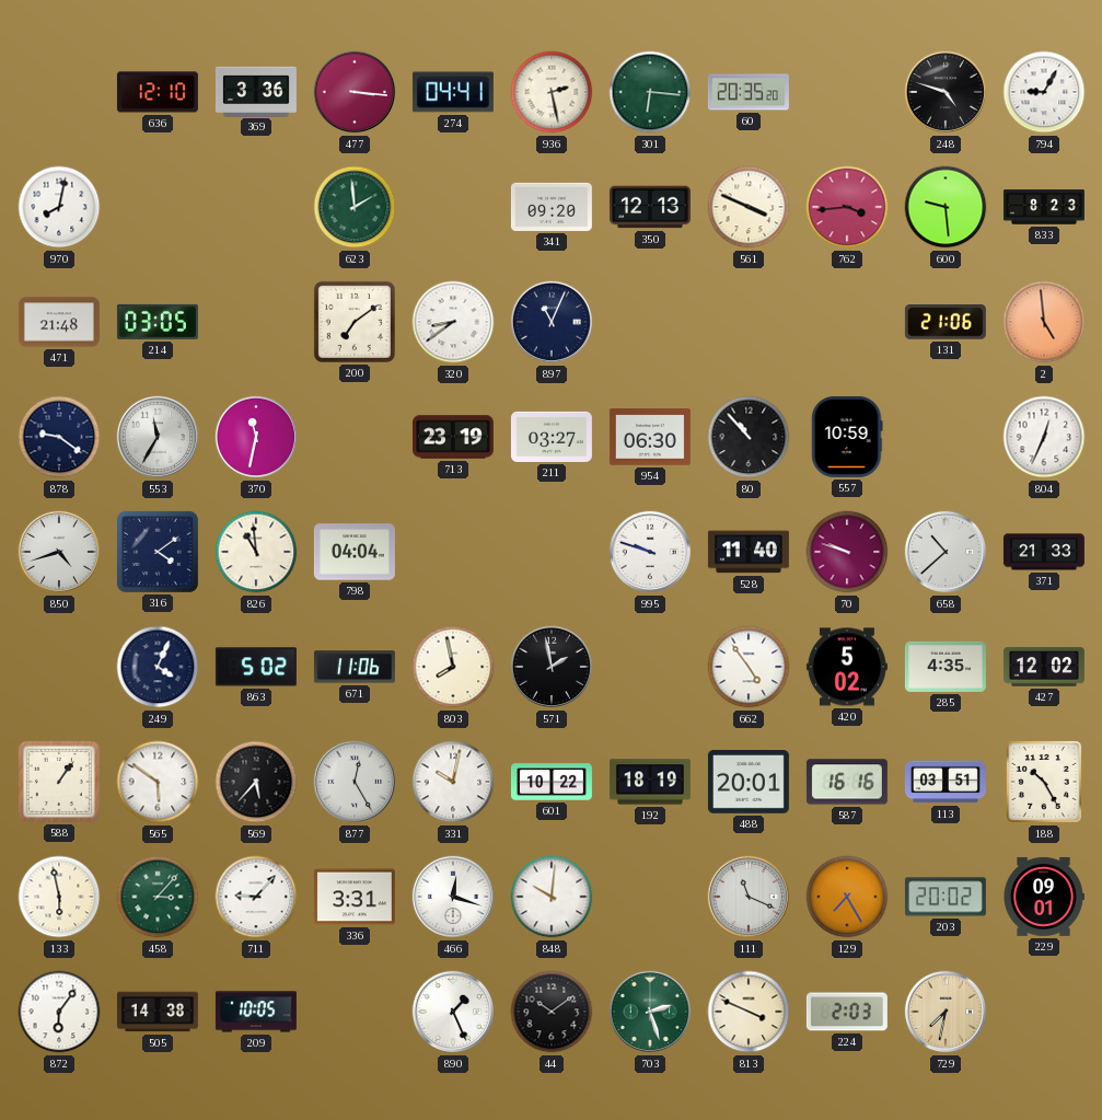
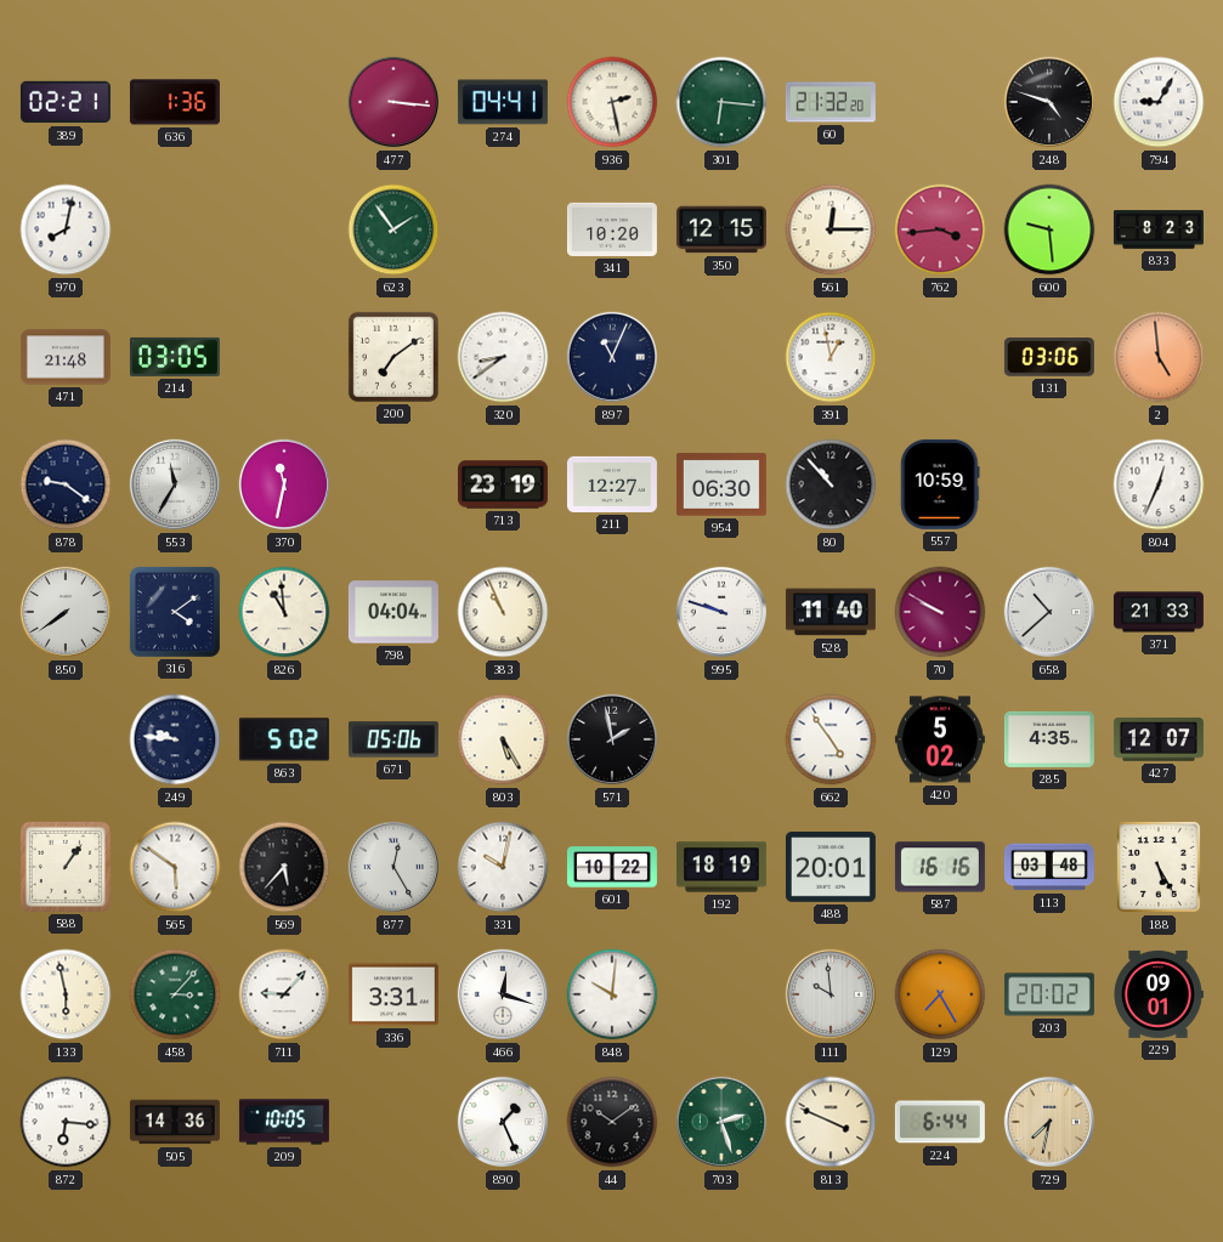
389: none -> 02:21 (66, 102)
636: 12:10 -> 1:36 (175, 102)
369: 3:36 -> none (256, 91)
60: 20:35 -> 21:32 (831, 102)
623: 1:59 -> 1:54 (393, 229)
341: 09:20 -> 10:20 (612, 229)
350: 12:13 -> 12:15 (721, 229)
561: 3:49 -> 12:15 (831, 229)
391: none -> 12:58 (831, 357)
131: 21:06 -> 03:06 (1049, 358)
211: 03:27 -> 12:27 (612, 484)
850: 4:42 -> 7:39 (66, 612)
383: none -> 10:56 (503, 612)
70: 9:48 -> 9:50 (940, 612)
249: 4:04 -> 9:46 (175, 739)
671: 11:06 -> 05:06 (393, 739)
803: 7:58 -> 5:25 (503, 739)
427: 12:02 -> 12:07 (1159, 739)
113: 03:51 -> 03:48 (1049, 867)
188: 10:25 -> 5:25 (1159, 867)
111: 11:19 -> 9:59 (831, 994)
872: 6:06 -> 6:16 (66, 1122)
505: 14:38 -> 14:36 (175, 1122)
224: 2:03 -> 6:44 (940, 1122)
